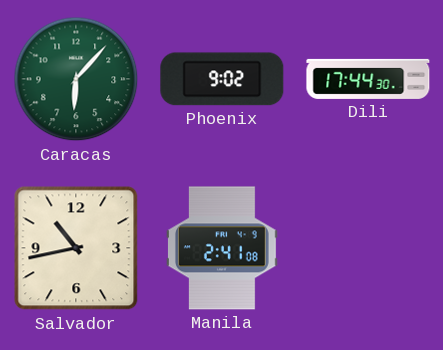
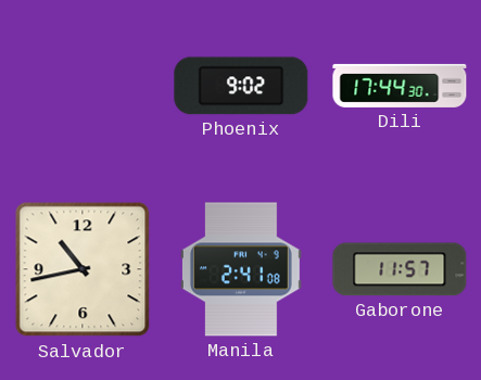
Caracas: 6:07 -> none (76, 79)
Gaborone: none -> 11:57 (400, 269)
